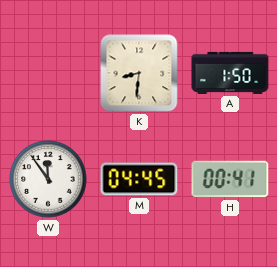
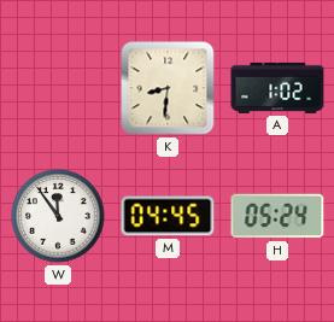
A: 1:50 -> 1:02 (277, 88)
H: 00:41 -> 05:24 (277, 216)
